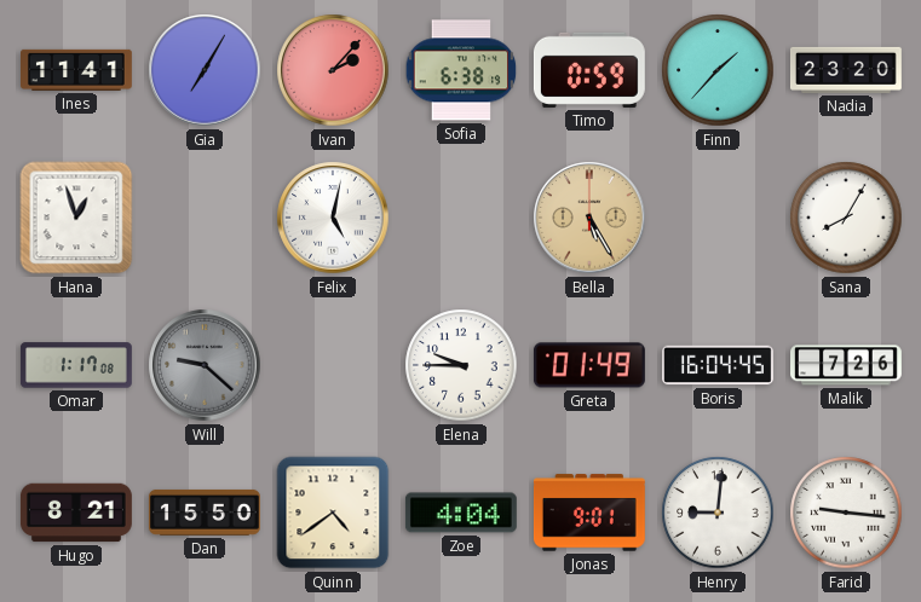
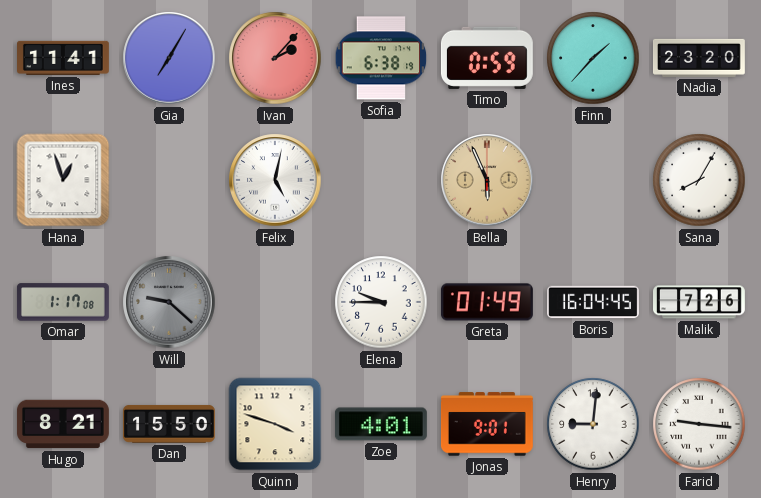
Bella: 5:25 -> 5:56 (487, 180)
Quinn: 4:39 -> 3:48 (275, 424)
Zoe: 4:04 -> 4:01 (381, 424)
